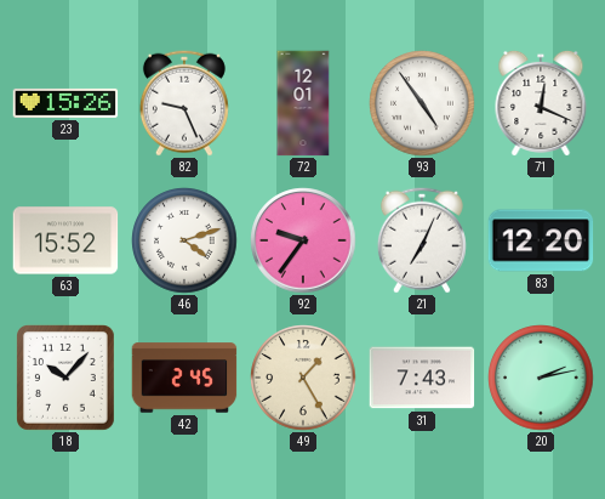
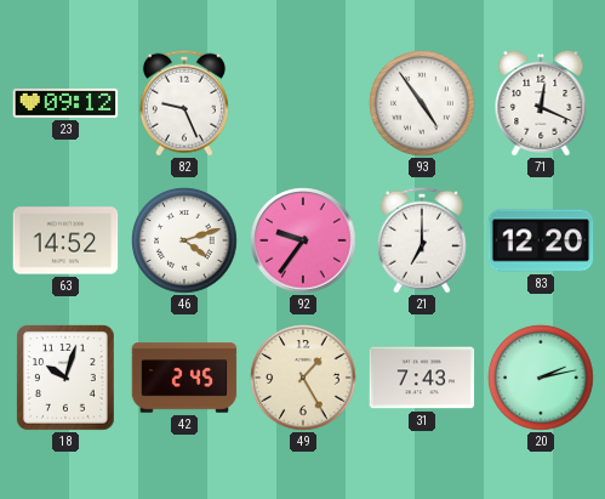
23: 15:26 -> 09:12 (65, 103)
72: 12:01 -> none (303, 103)
63: 15:52 -> 14:52 (65, 240)
21: 7:04 -> 7:00 (422, 240)
18: 10:07 -> 10:03 (67, 379)
